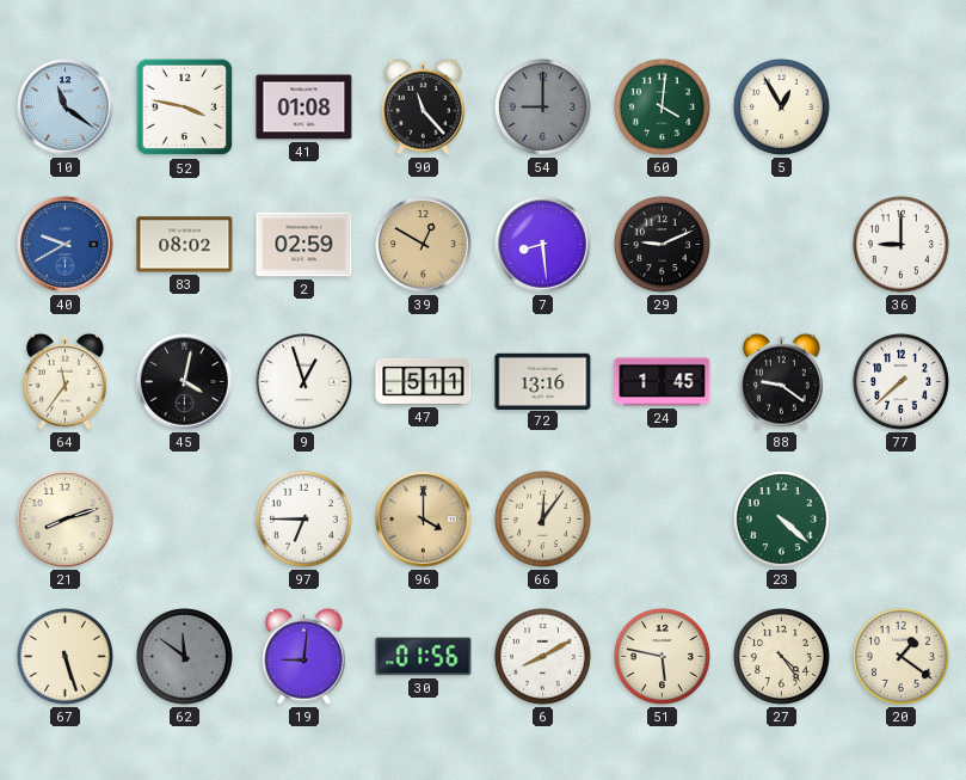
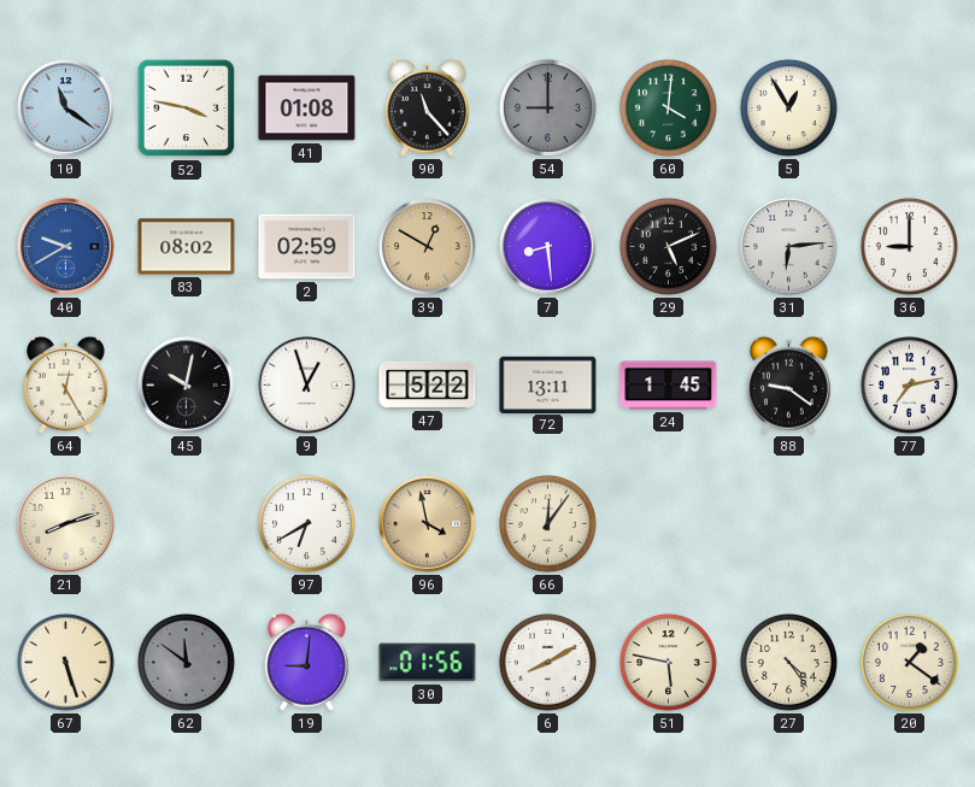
29: 9:11 -> 5:11 (668, 246)
31: none -> 6:14 (789, 247)
64: 11:36 -> 12:25 (66, 384)
45: 4:02 -> 10:02 (187, 386)
47: 5:11 -> 5:22 (428, 384)
72: 13:16 -> 13:11 (548, 384)
77: 7:38 -> 7:13 (909, 384)
97: 6:45 -> 6:40 (306, 523)
96: 4:00 -> 3:58 (428, 524)
23: 4:22 -> none (781, 518)
